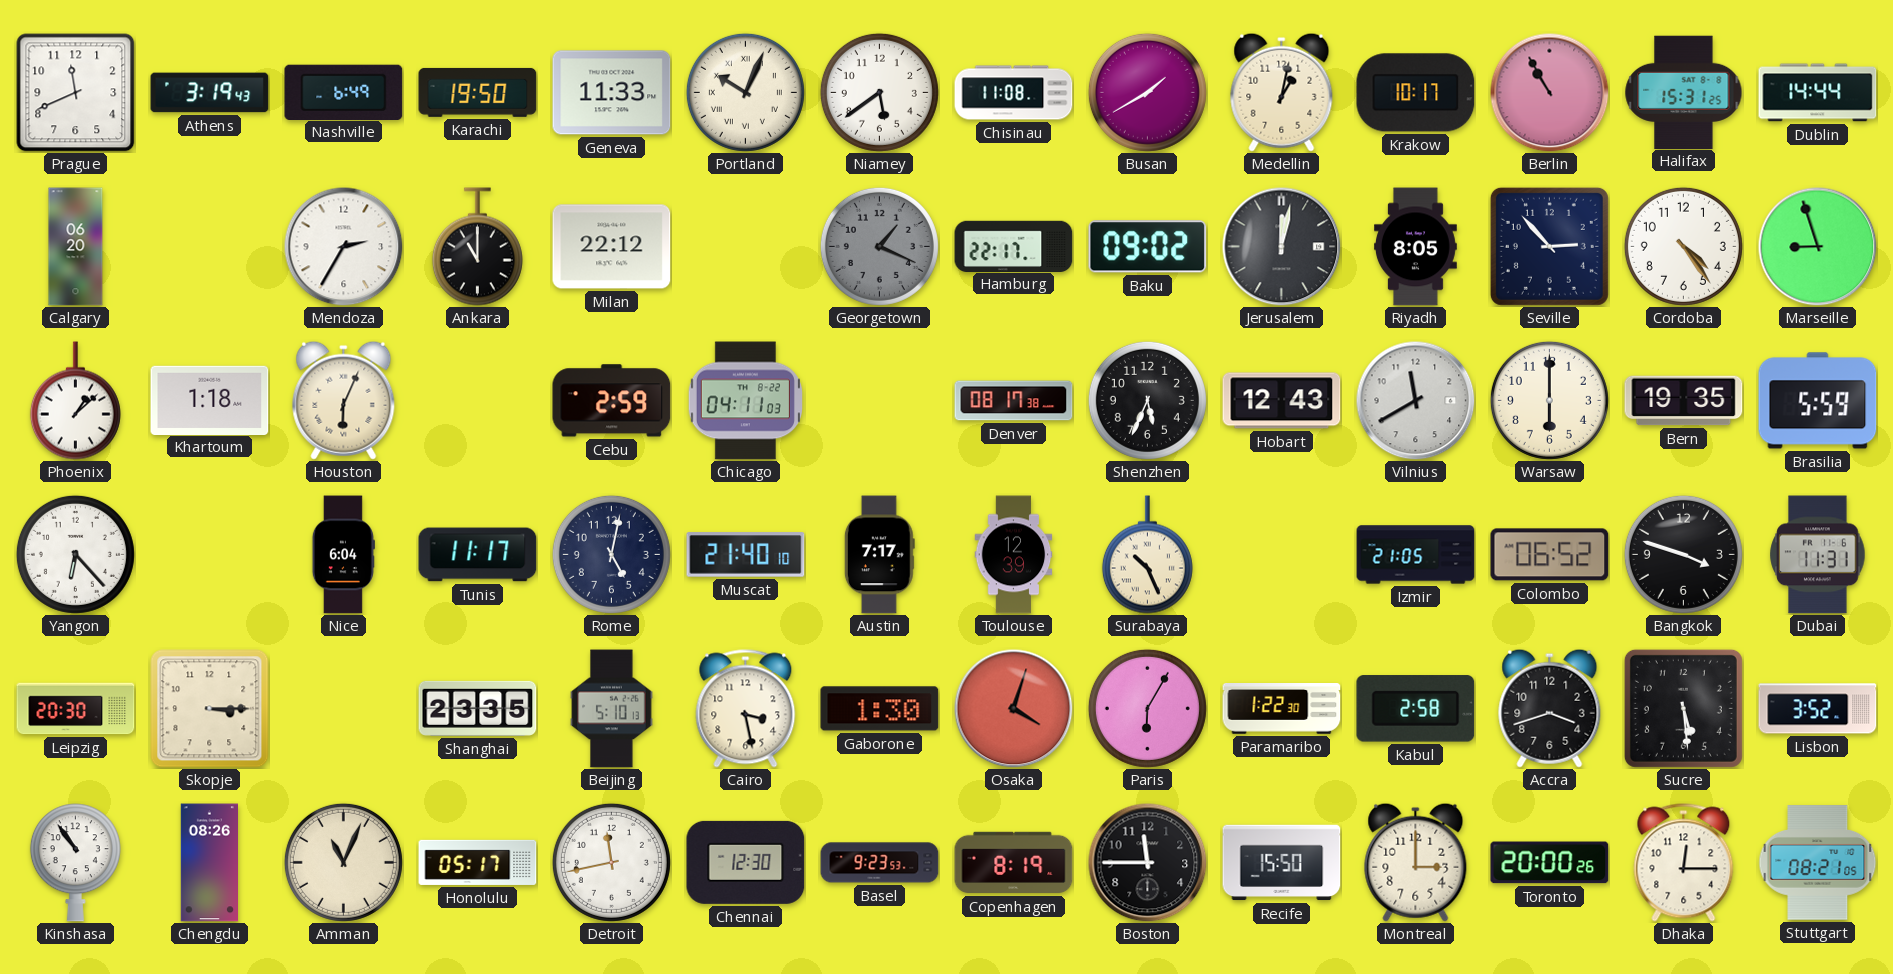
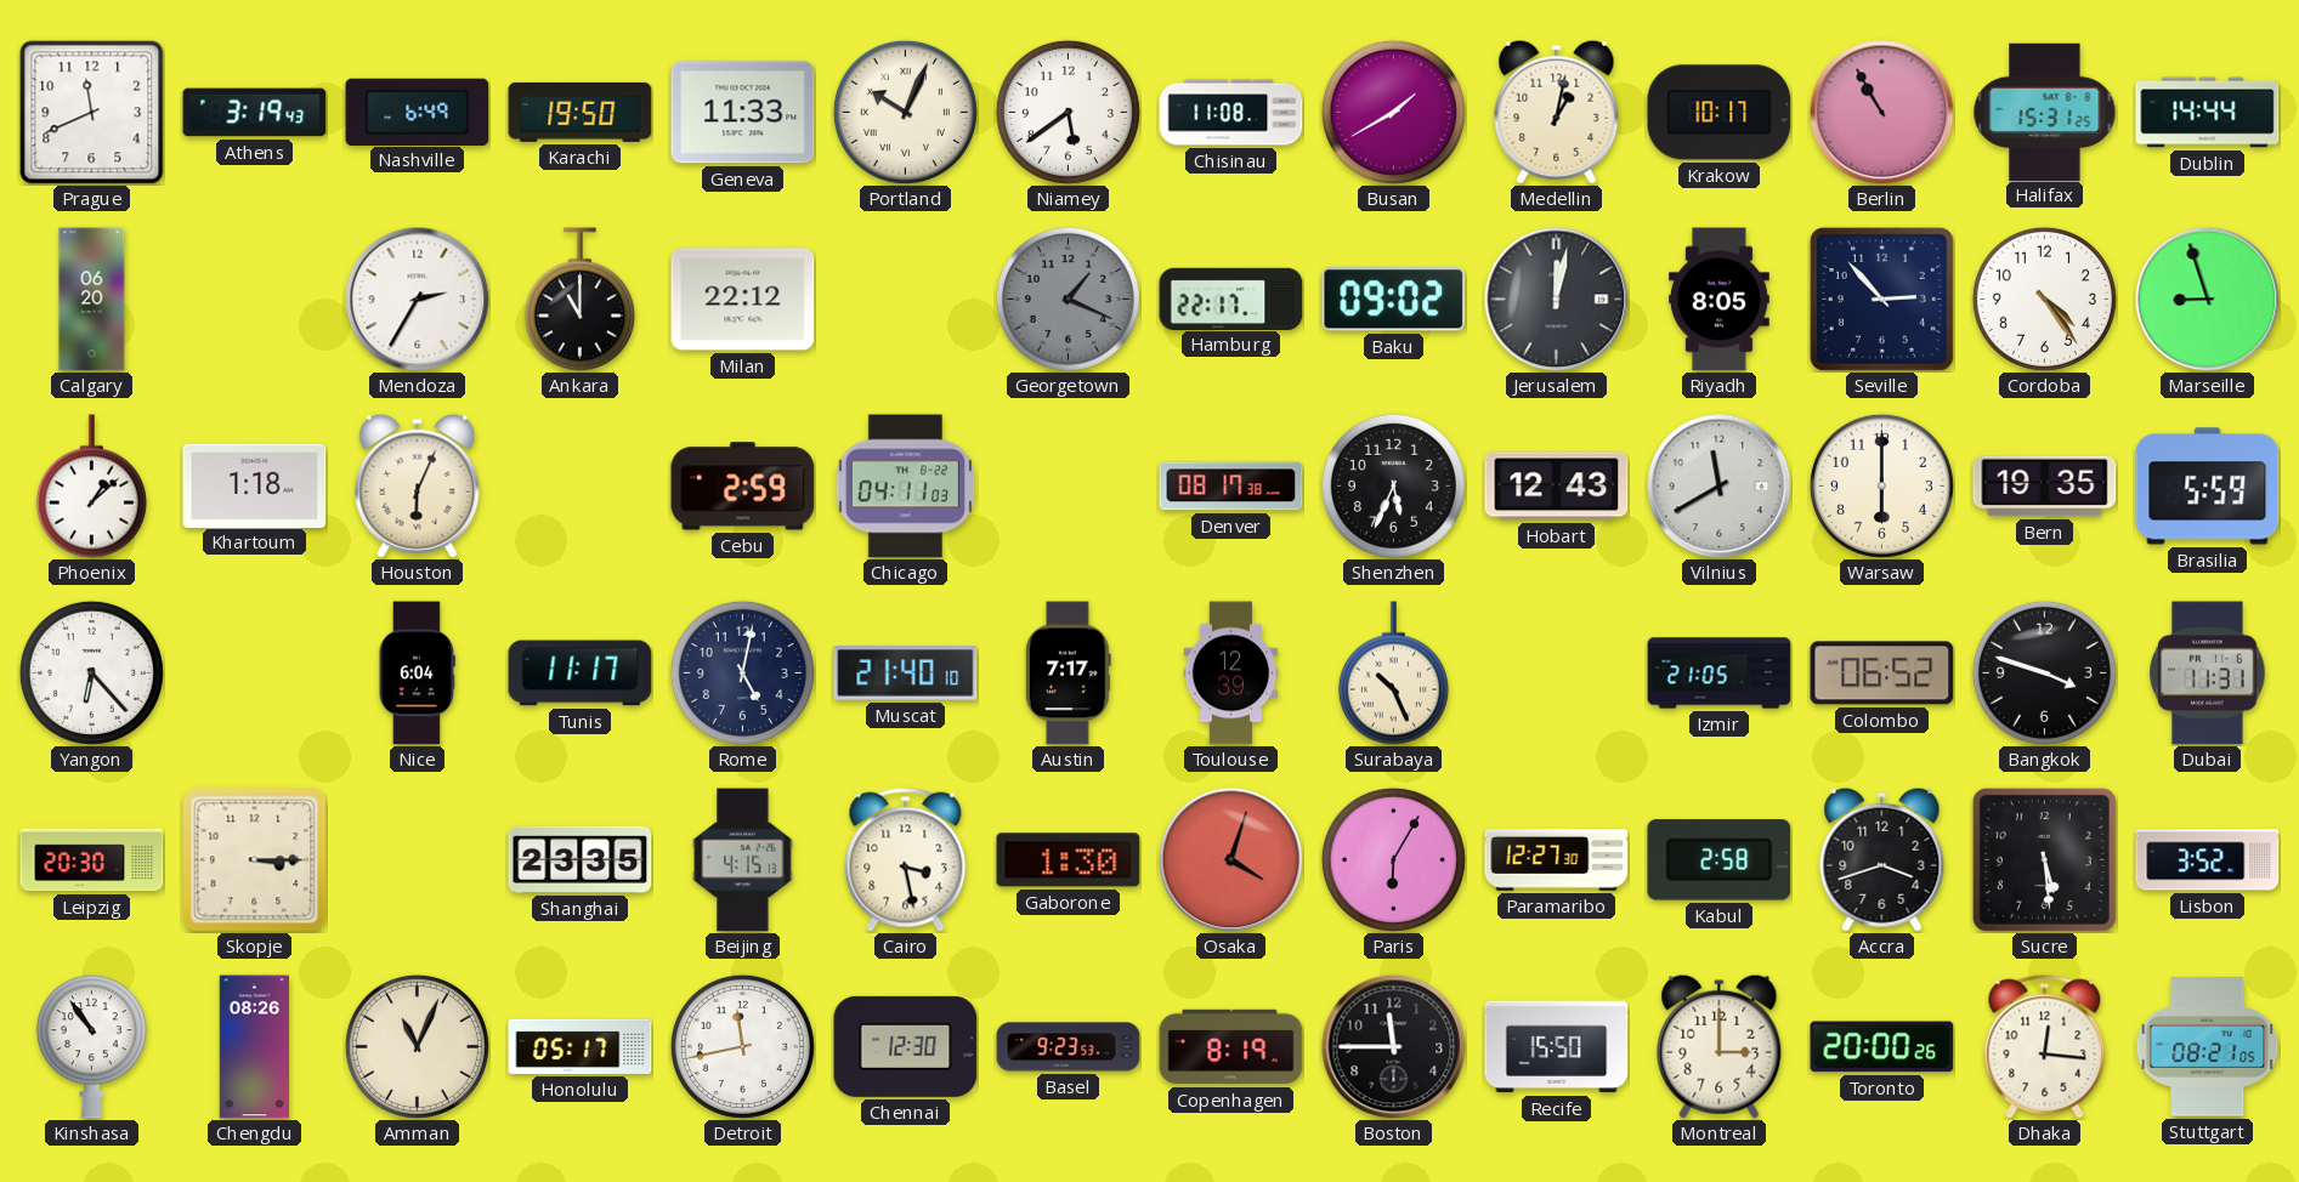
Beijing: 5:10 -> 4:15 (743, 860)
Paramaribo: 1:22 -> 12:27 (1557, 860)
Dhaka: 12:15 -> 12:16 (2045, 1047)
